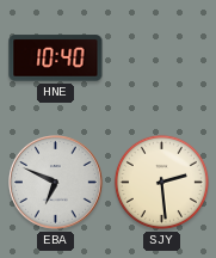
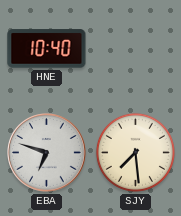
EBA: 6:49 -> 6:48 (47, 153)
SJY: 2:29 -> 7:29 (135, 152)
